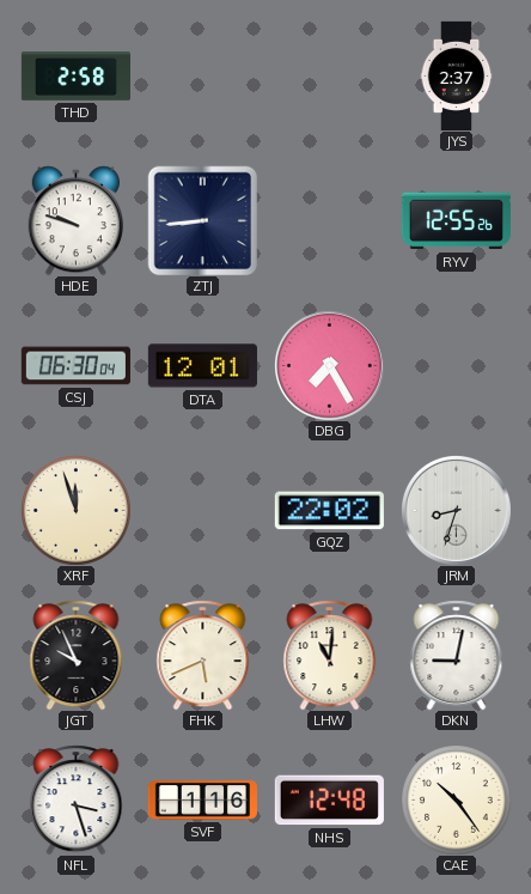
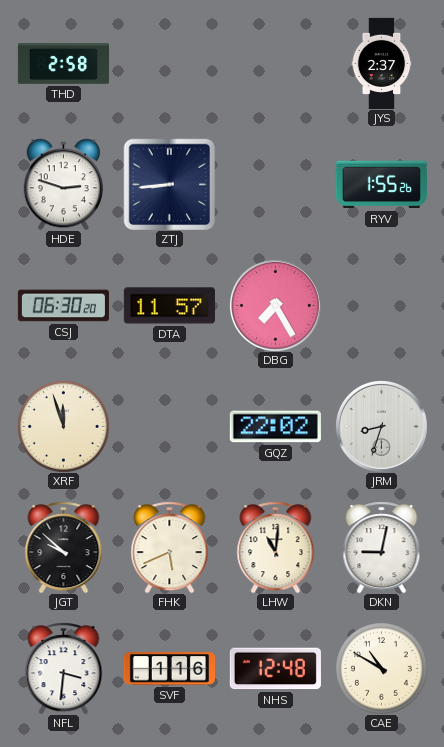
HDE: 9:48 -> 2:48 (63, 184)
RYV: 12:55 -> 1:55 (381, 185)
CSJ: 06:30:04 -> 06:30:20 (63, 306)
DTA: 12:01 -> 11:57 (169, 306)
JGT: 9:56 -> 9:52 (64, 547)
NFL: 3:27 -> 3:31 (64, 668)
CAE: 10:24 -> 10:50 (382, 669)
